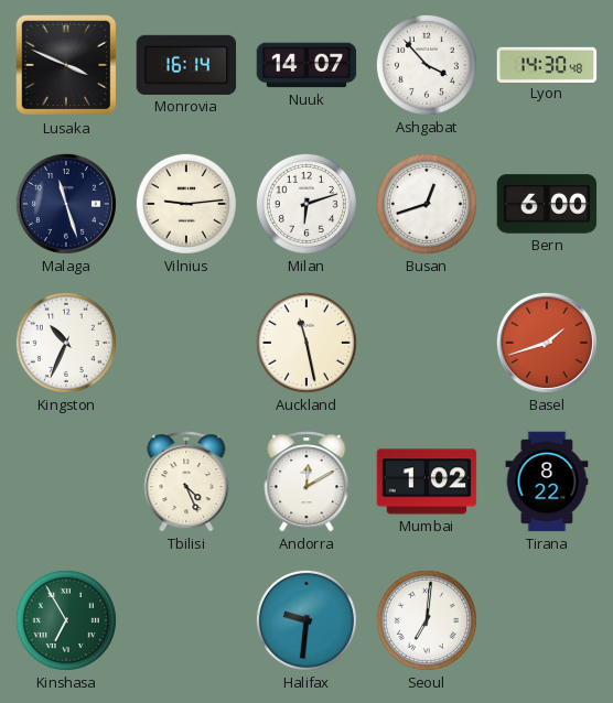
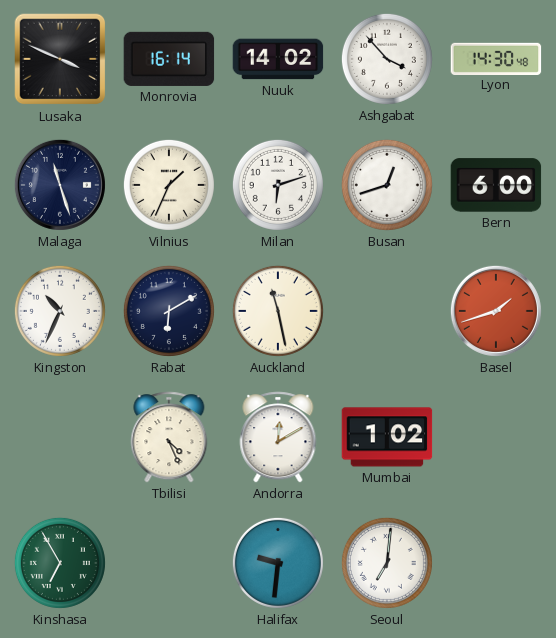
Nuuk: 14:07 -> 14:02 (278, 59)
Vilnius: 9:14 -> 1:34 (169, 185)
Rabat: none -> 6:10 (169, 311)
Tirana: 8:22 -> none (547, 482)
